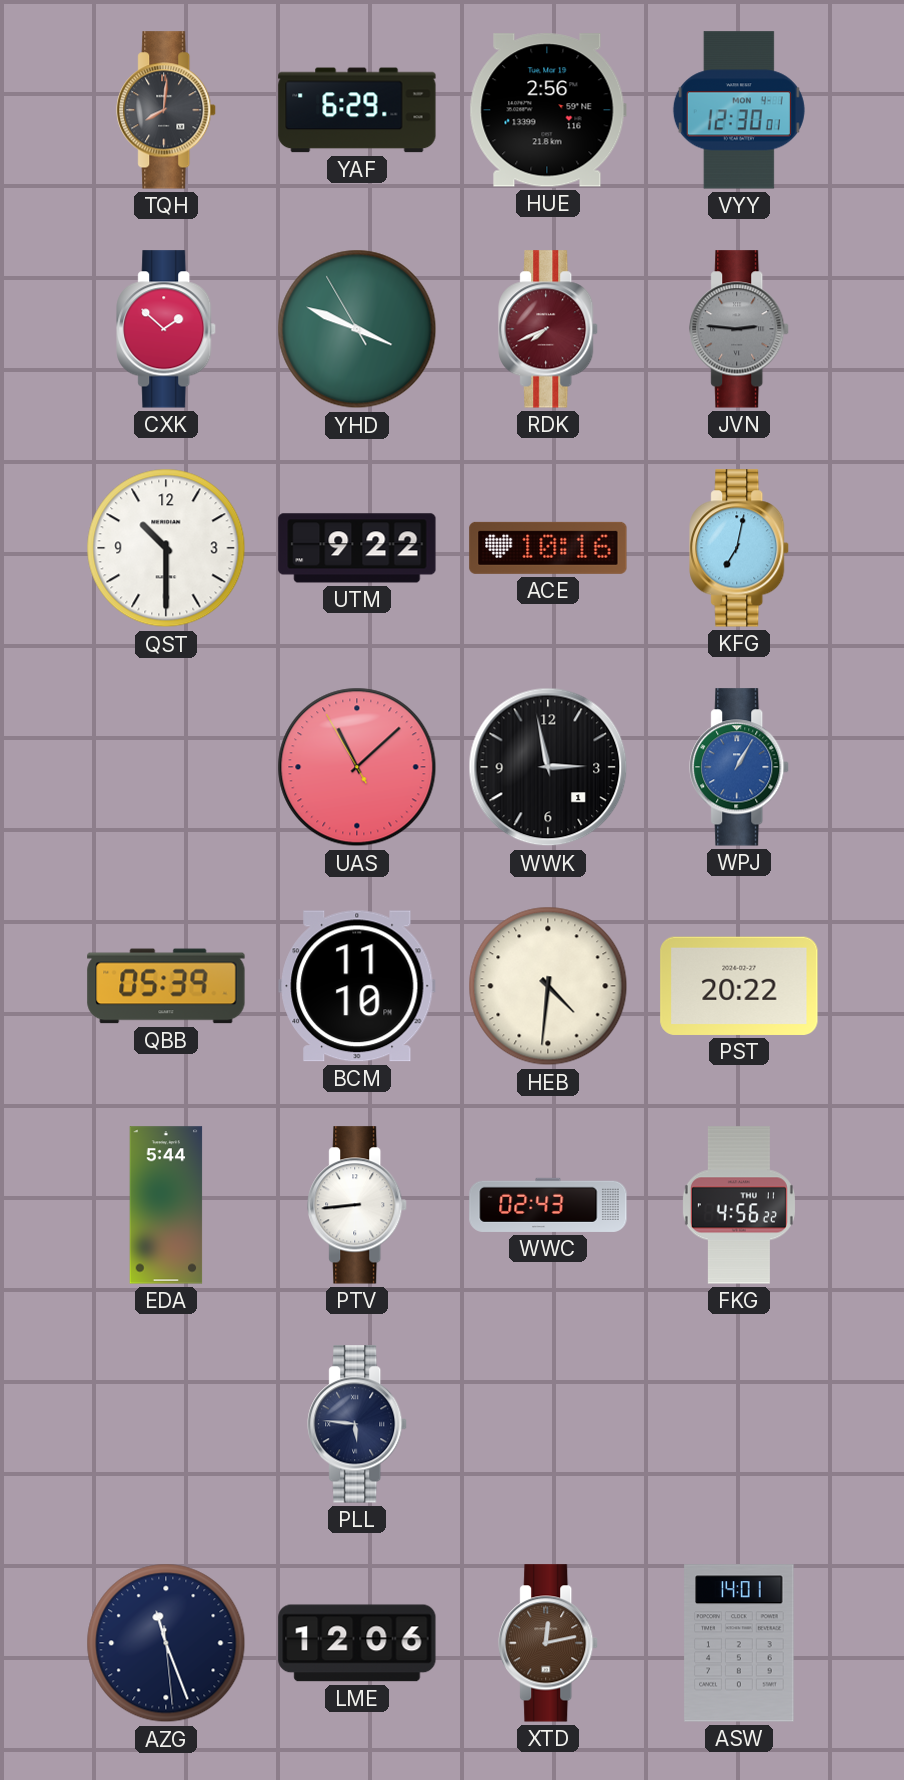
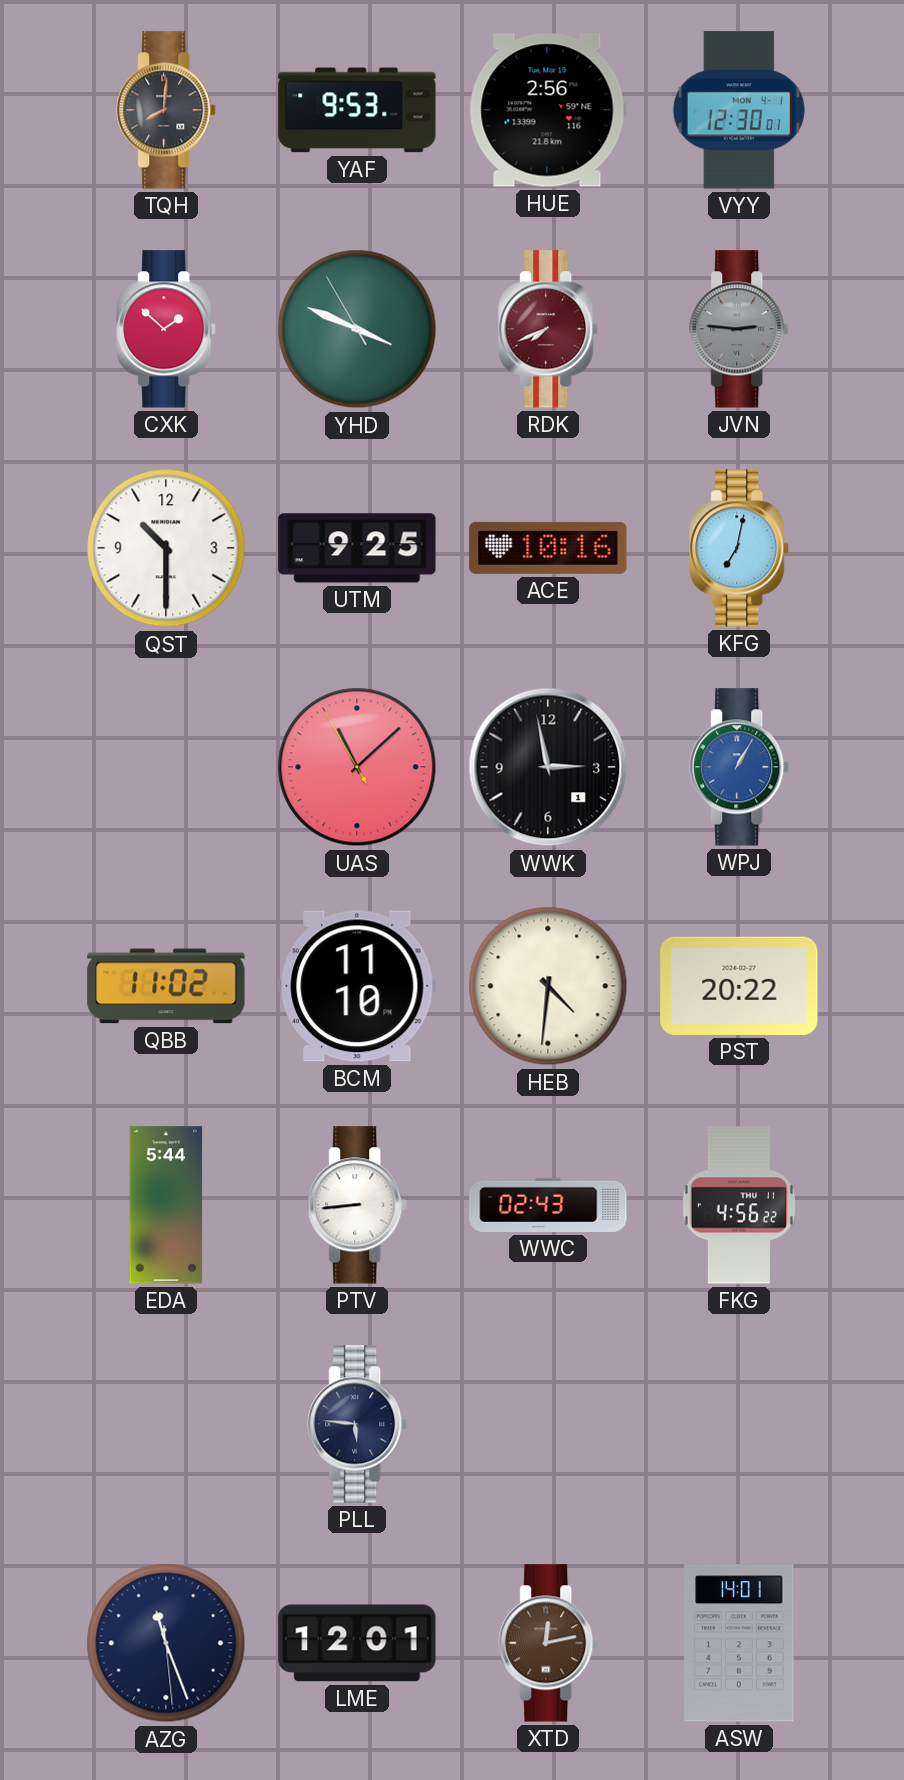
YAF: 6:29 -> 9:53 (357, 110)
UTM: 9:22 -> 9:25 (357, 548)
QBB: 05:39 -> 11:02 (166, 986)
LME: 12:06 -> 12:01 (357, 1643)
